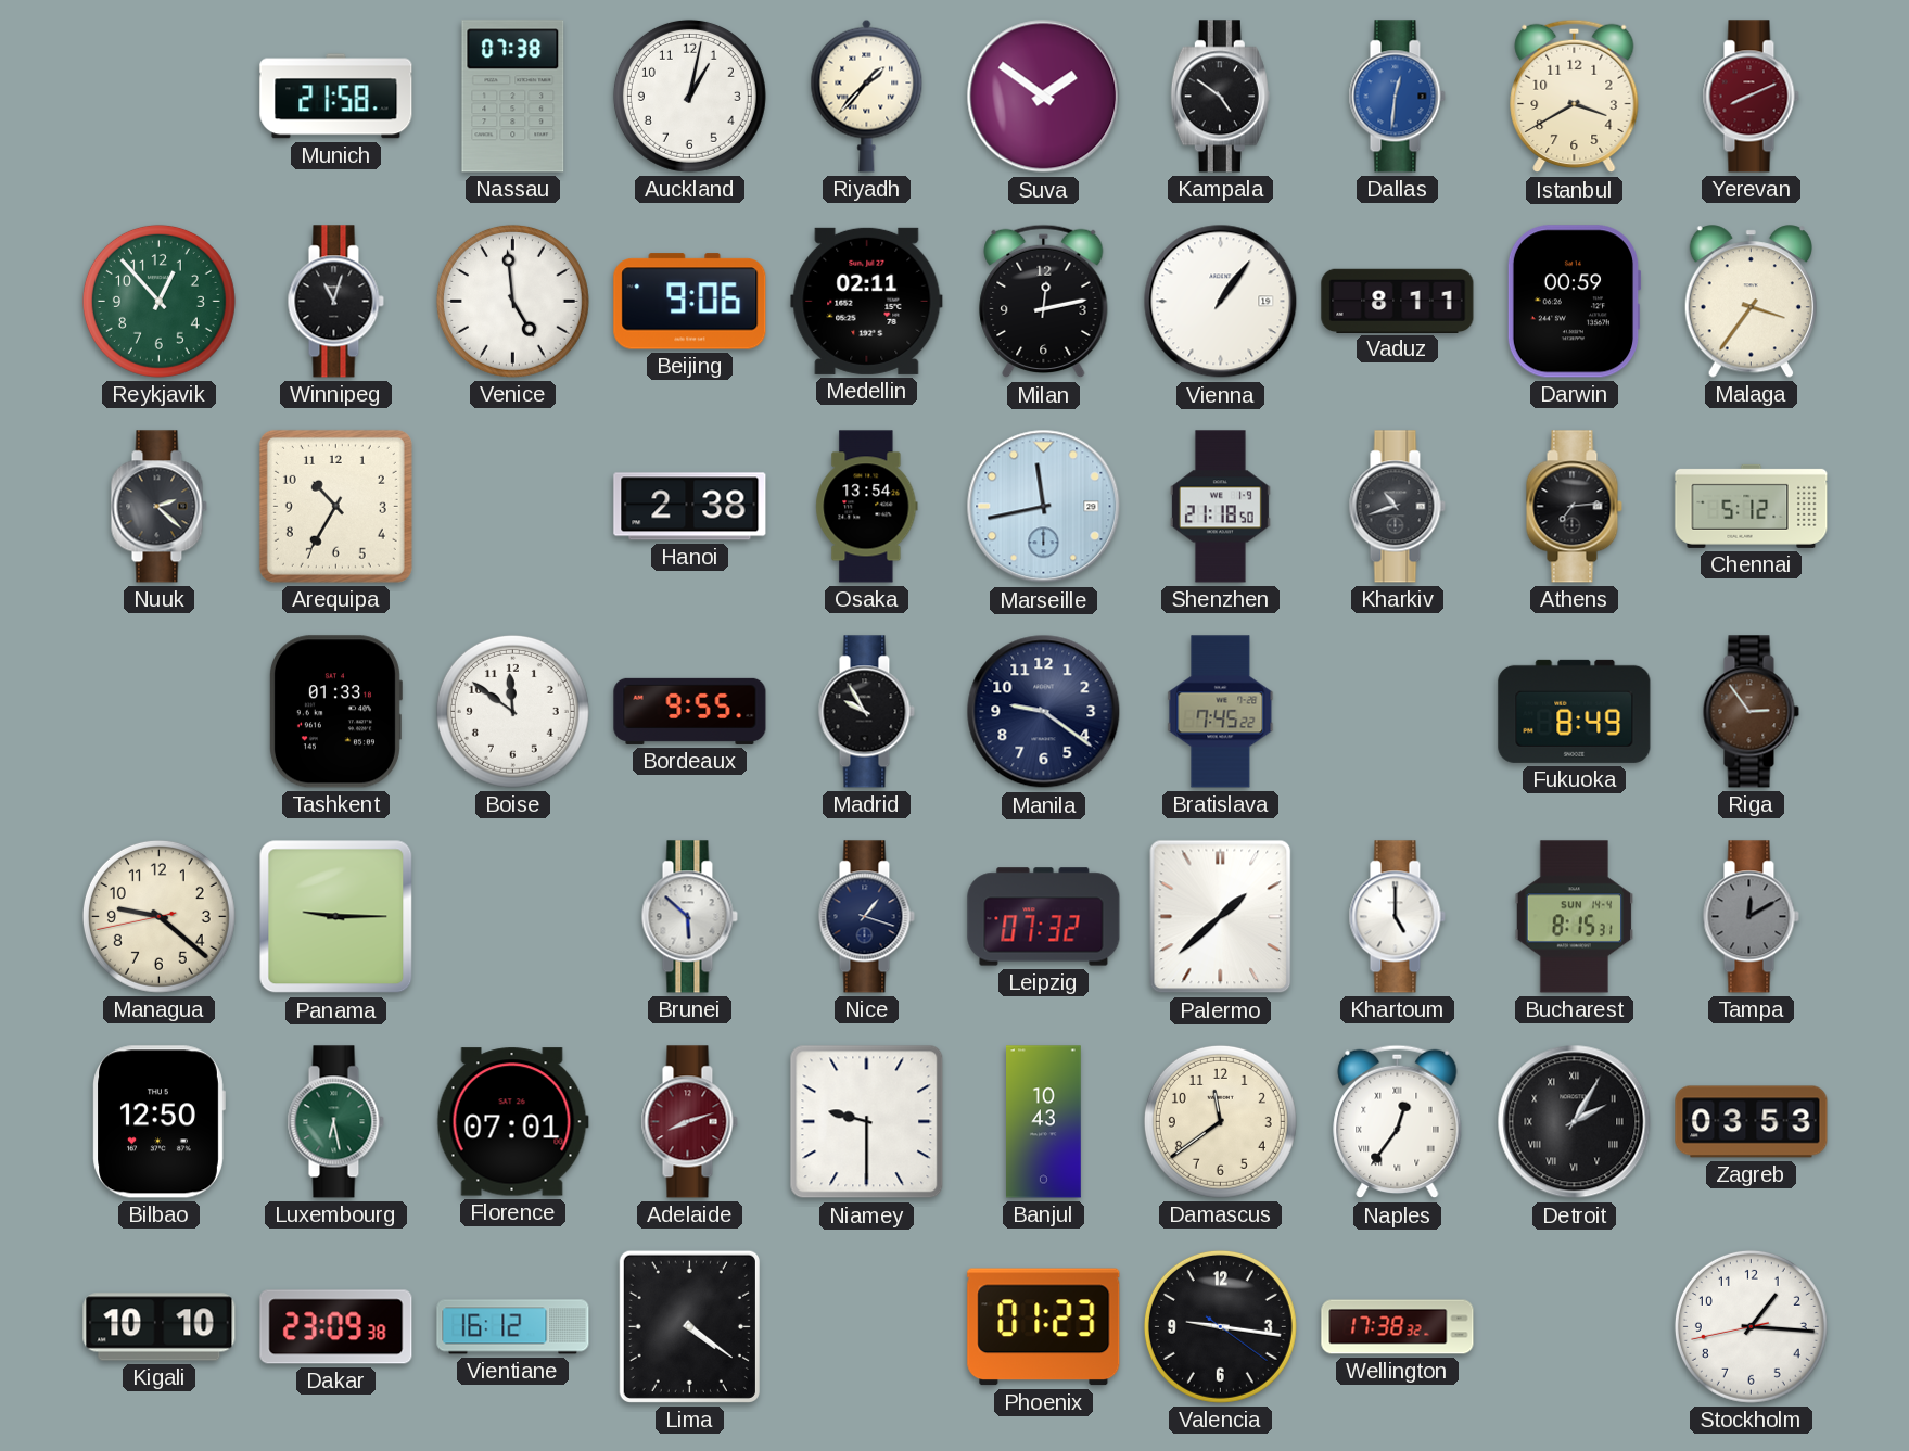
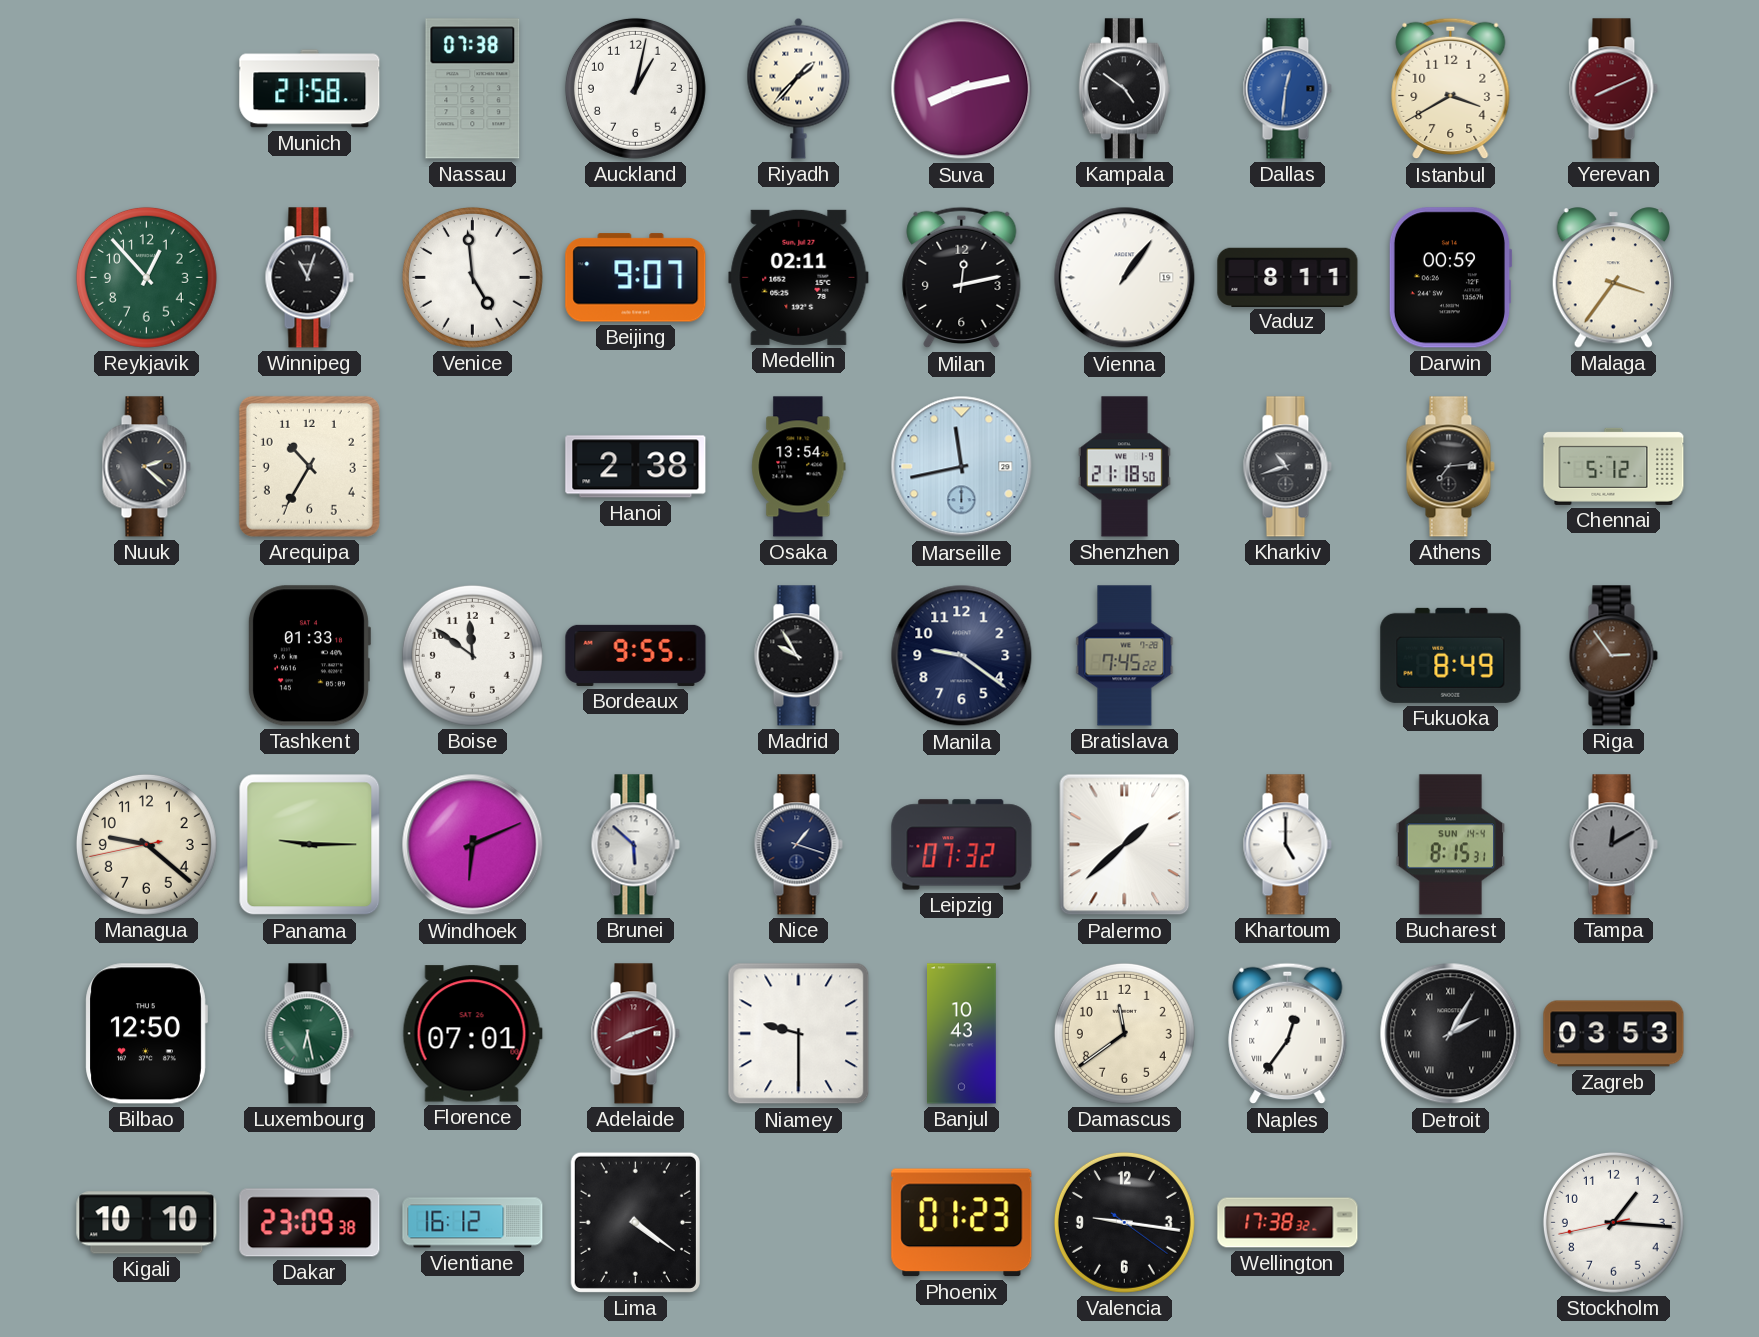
Suva: 1:51 -> 8:13 (962, 89)
Beijing: 9:06 -> 9:07 (636, 278)
Windhoek: none -> 6:11 (473, 845)
